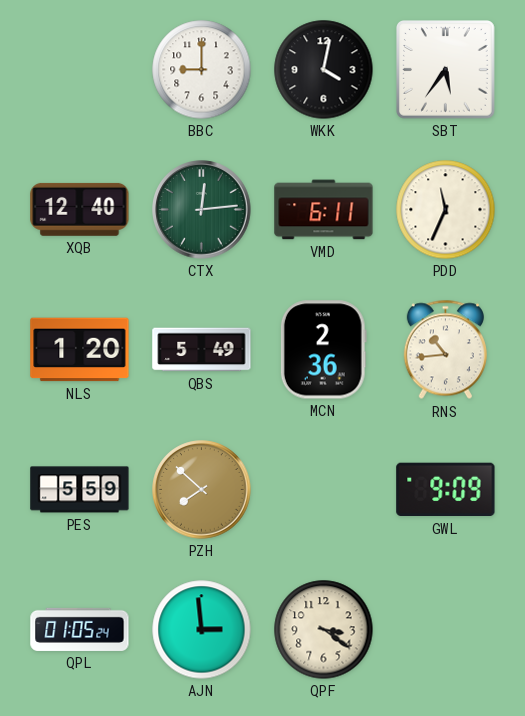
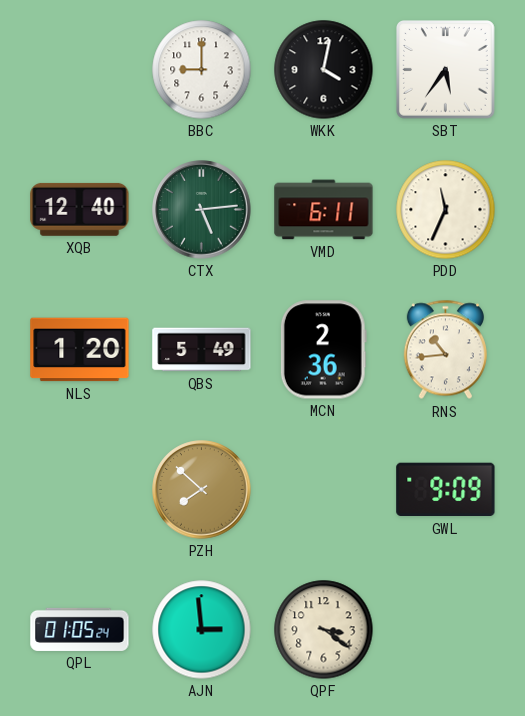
CTX: 12:14 -> 5:14 (202, 210)
PES: 5:59 -> none (80, 490)
